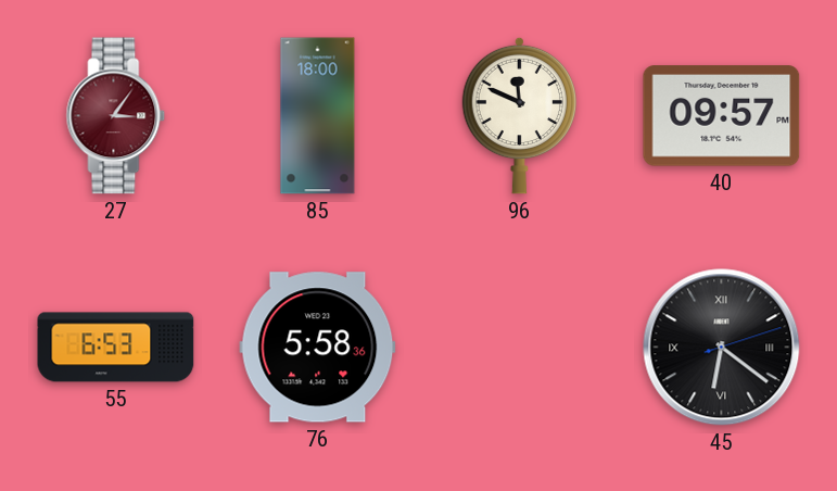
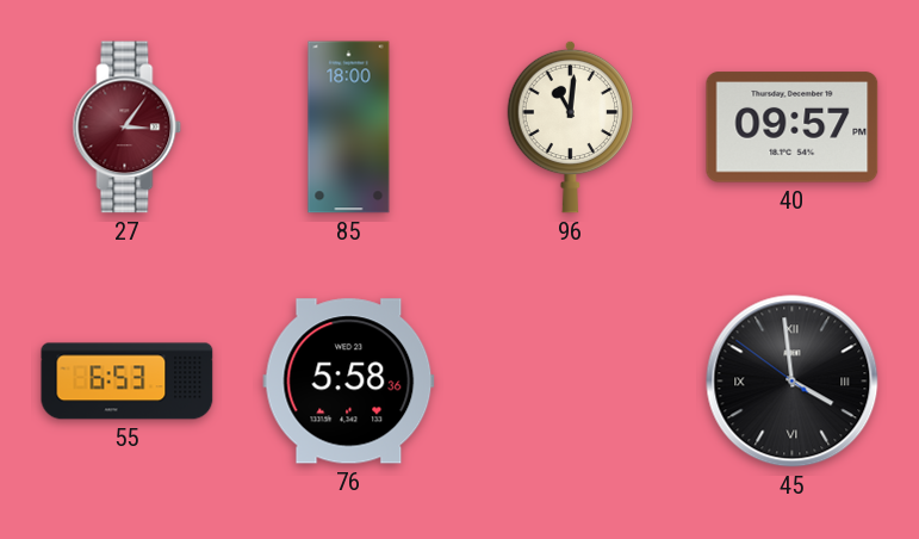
96: 11:49 -> 11:01 (570, 126)
45: 6:21 -> 3:58 (793, 382)
